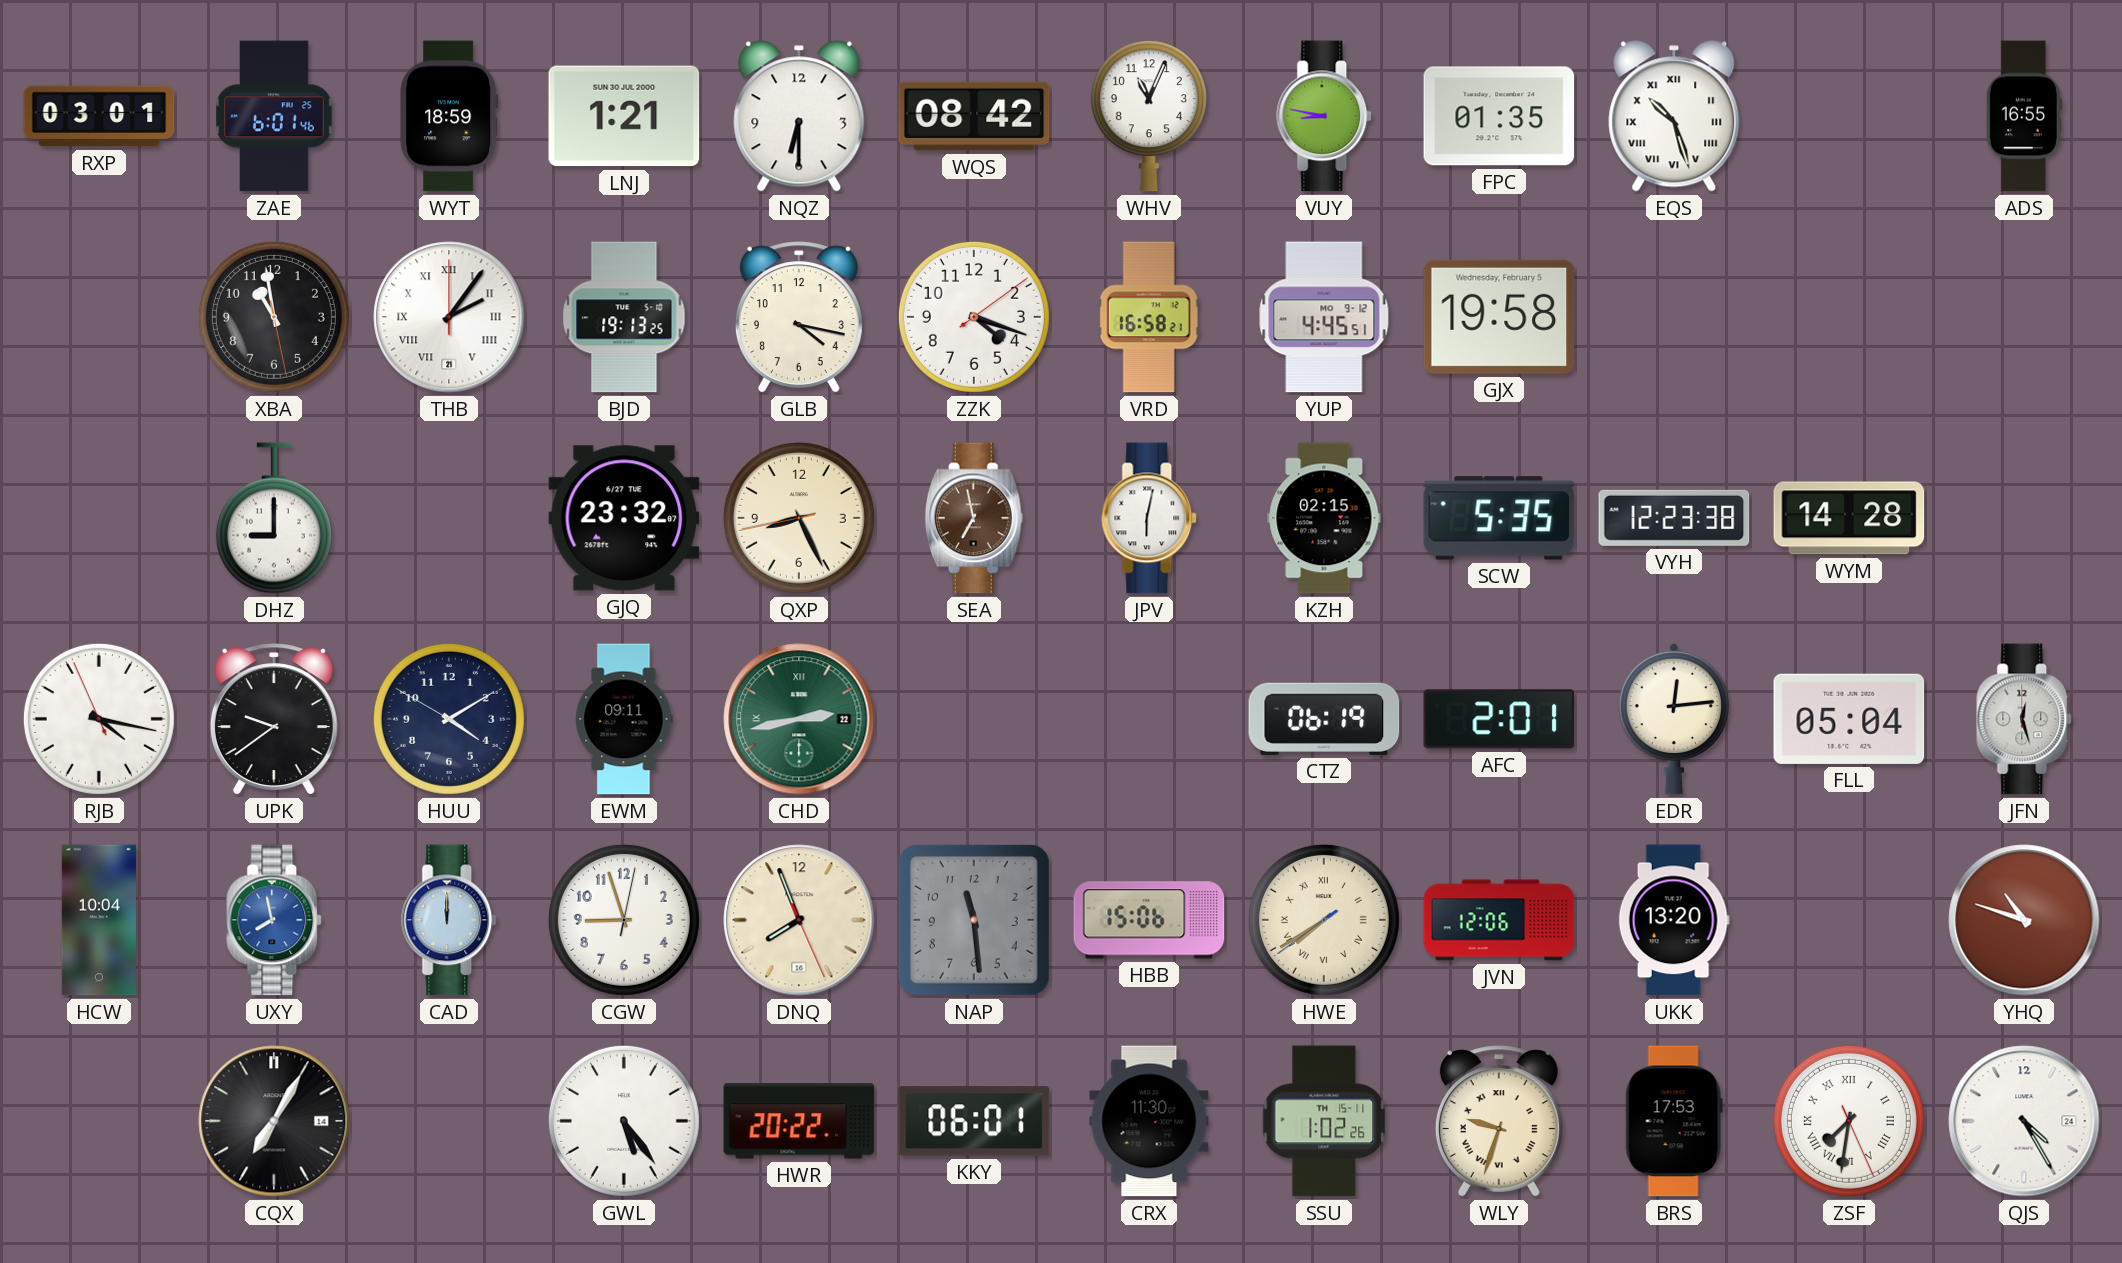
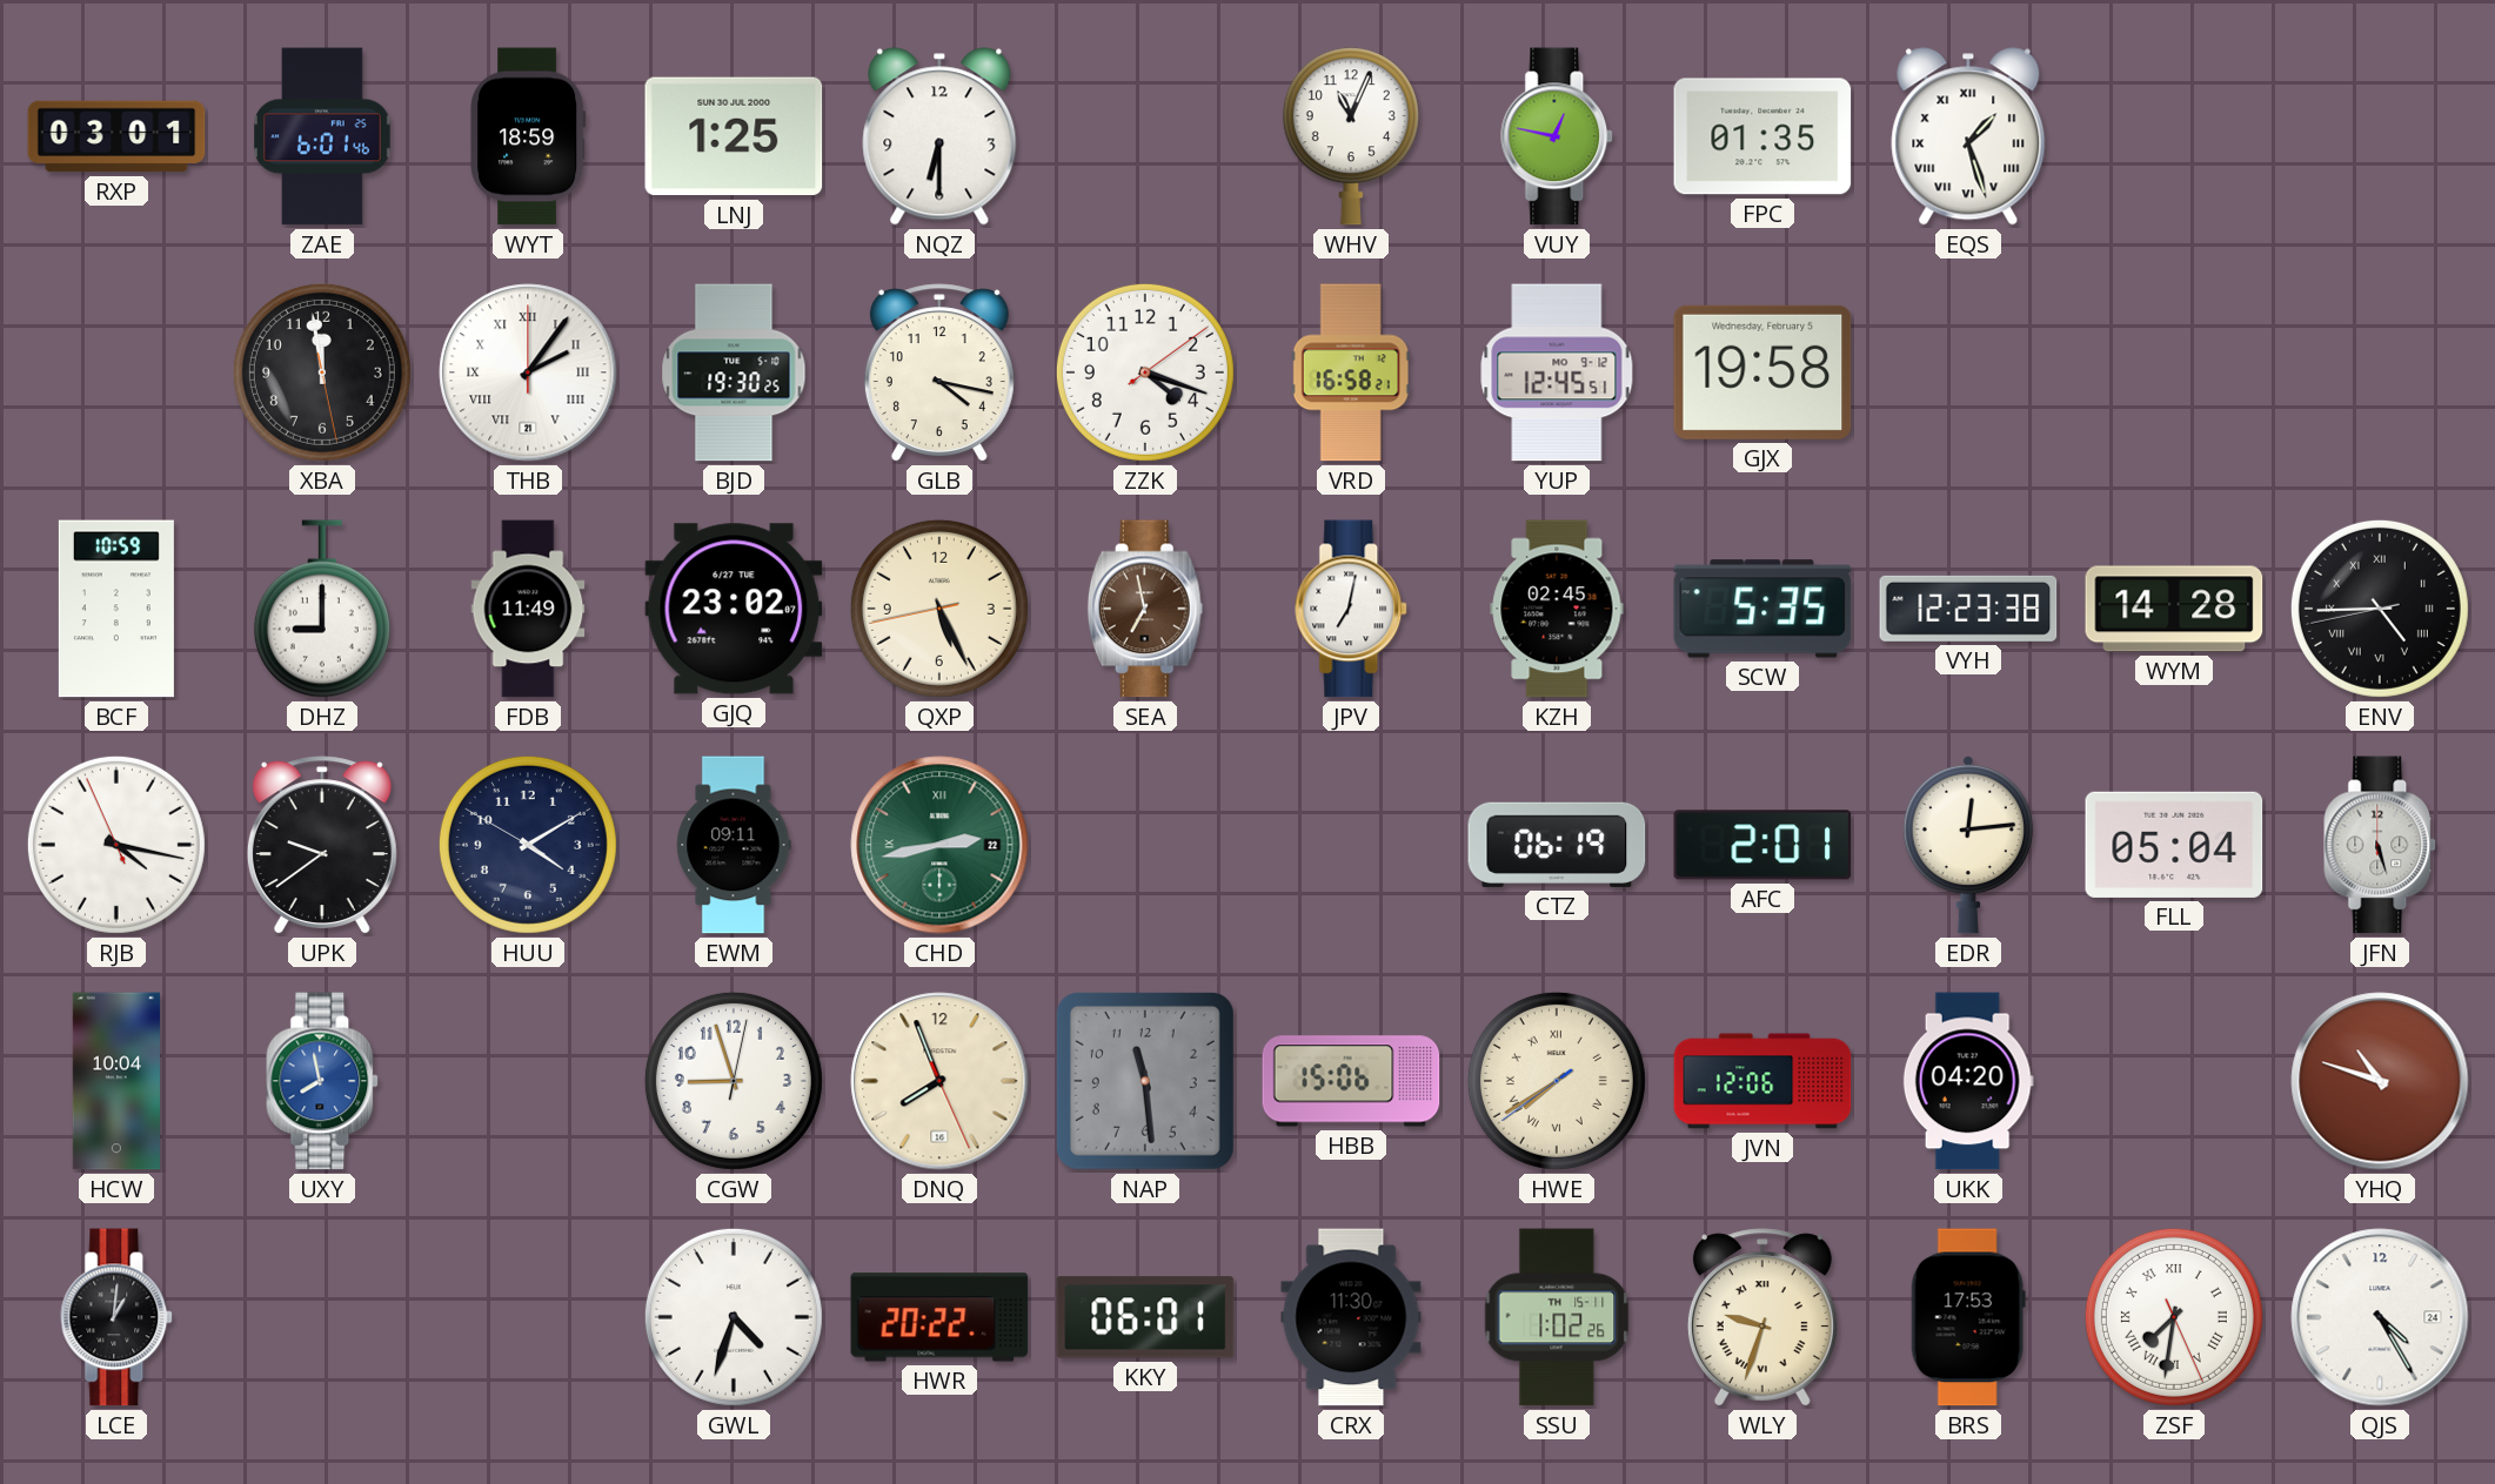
LNJ: 1:21 -> 1:25 (734, 136)
WQS: 08:42 -> none (974, 116)
VUY: 8:47 -> 12:47 (1558, 136)
EQS: 10:27 -> 1:27 (1968, 136)
ADS: 16:55 -> none (2024, 116)
XBA: 10:58 -> 11:58 (322, 372)
BJD: 19:13 -> 19:30 (734, 372)
YUP: 4:45 -> 12:45 (1557, 372)
BCF: none -> 10:59 (116, 609)
FDB: none -> 11:49 (528, 609)
GJQ: 23:32 -> 23:02 (734, 609)
QXP: 8:25 -> 5:25 (939, 609)
JPV: 6:02 -> 7:02 (1352, 609)
KZH: 02:15 -> 02:45 (1557, 609)
ENV: none -> 4:44 (2380, 609)
JFN: 12:27 -> 5:27 (2381, 845)
CAD: 12:00 -> none (450, 920)
UKK: 13:20 -> 04:20 (1968, 1081)
LCE: none -> 1:01 (118, 1317)
CQX: 7:05 -> none (274, 1121)
GWL: 5:24 -> 4:33 (734, 1317)
